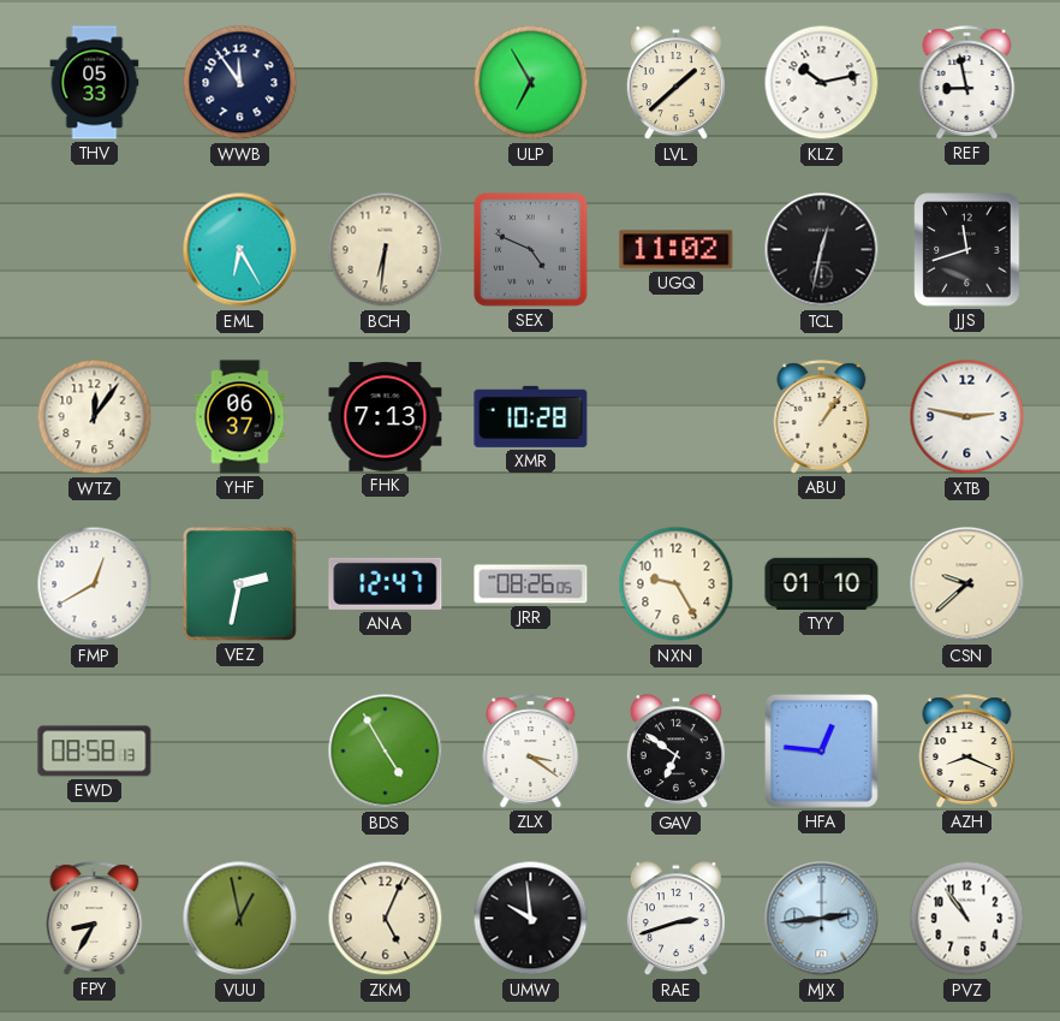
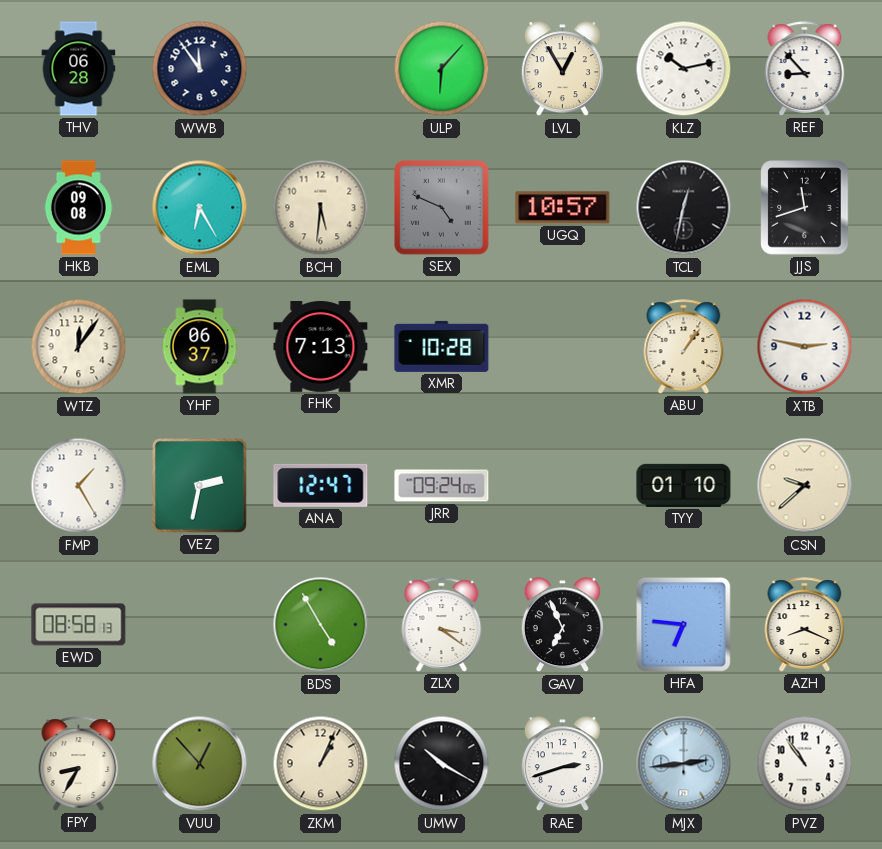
THV: 05:33 -> 06:28 (79, 69)
ULP: 6:55 -> 6:07 (442, 69)
LVL: 1:38 -> 12:55 (562, 69)
REF: 8:58 -> 8:53 (805, 69)
HKB: none -> 09:08 (78, 208)
BCH: 6:31 -> 5:31 (321, 208)
UGQ: 11:02 -> 10:57 (563, 208)
FMP: 12:40 -> 1:25 (79, 486)
JRR: 08:26 -> 09:24 (442, 486)
NXN: 9:25 -> none (677, 584)
GAV: 6:51 -> 6:56 (562, 625)
HFA: 12:46 -> 6:46 (684, 625)
VUU: 12:58 -> 12:53 (200, 764)
ZKM: 5:04 -> 1:04 (321, 764)
UMW: 9:59 -> 10:20 (442, 764)
